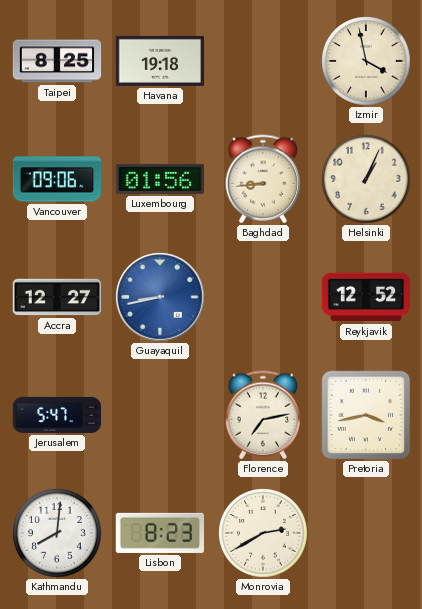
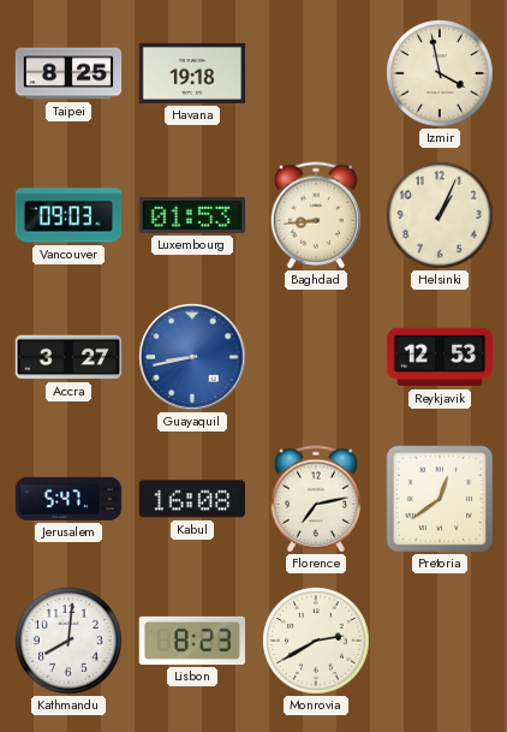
Vancouver: 09:06 -> 09:03 (68, 215)
Luxembourg: 01:56 -> 01:53 (192, 215)
Accra: 12:27 -> 3:27 (68, 357)
Reykjavik: 12:52 -> 12:53 (440, 357)
Kabul: none -> 16:08 (191, 499)
Pretoria: 3:43 -> 12:39 (440, 499)
